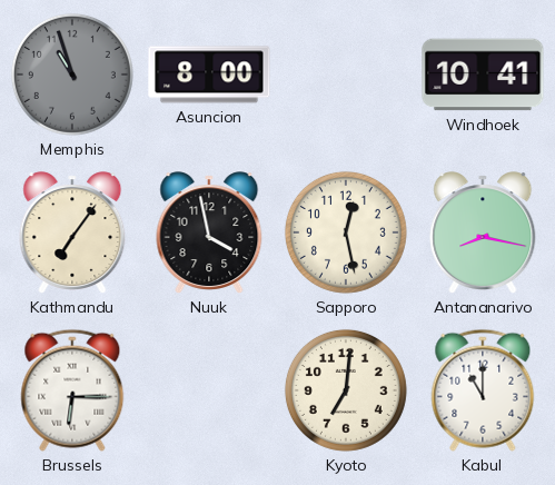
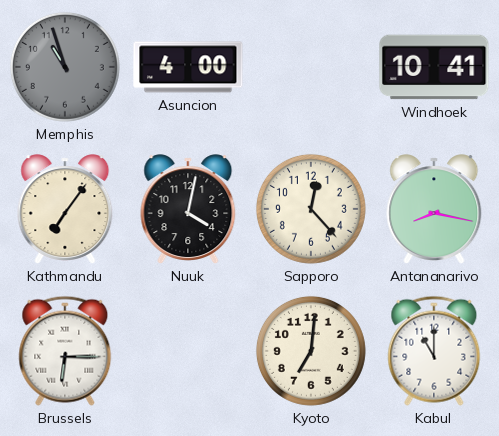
Asuncion: 8:00 -> 4:00 (188, 67)
Nuuk: 3:58 -> 4:02 (188, 209)
Sapporo: 12:28 -> 12:23 (311, 209)
